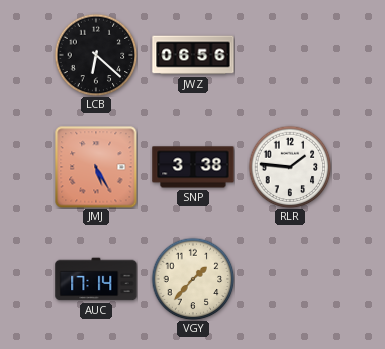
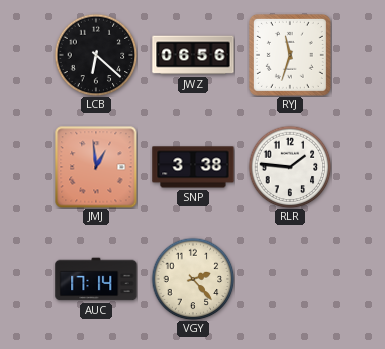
RYJ: none -> 11:33 (290, 55)
JMJ: 5:25 -> 12:59 (96, 167)
VGY: 1:37 -> 2:23 (193, 279)
